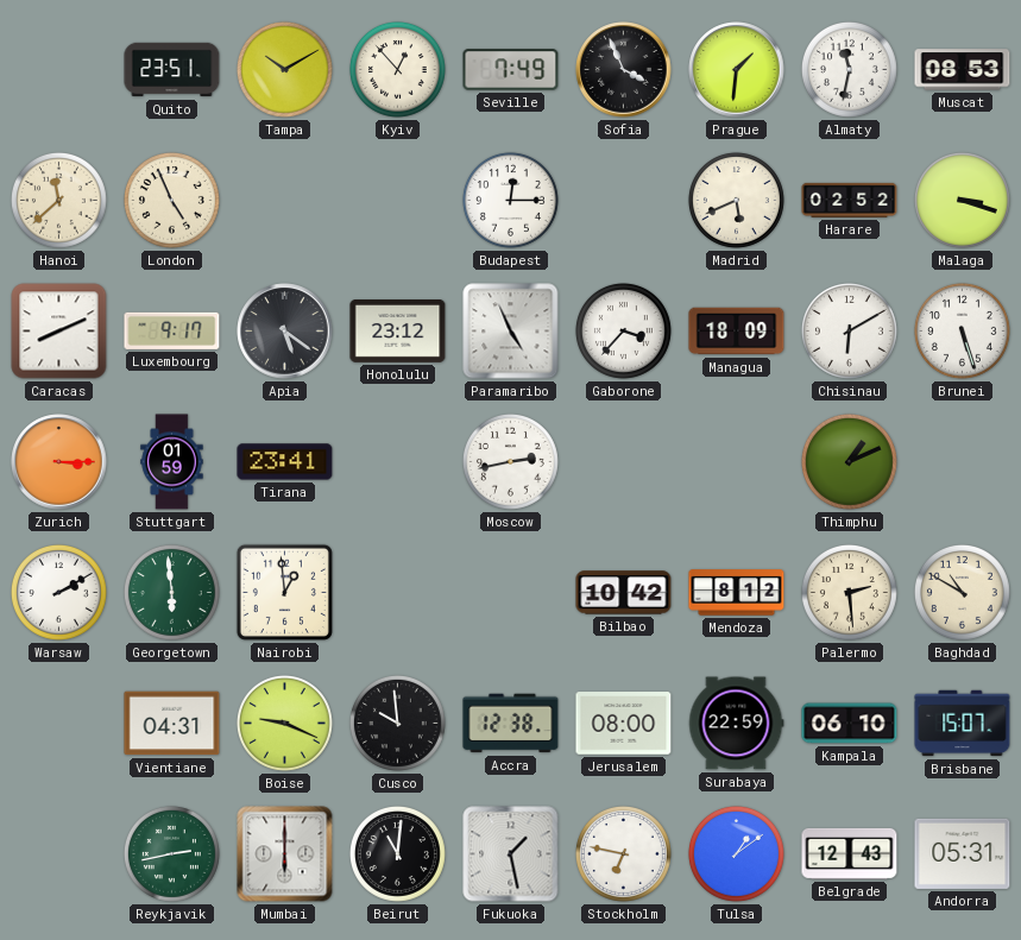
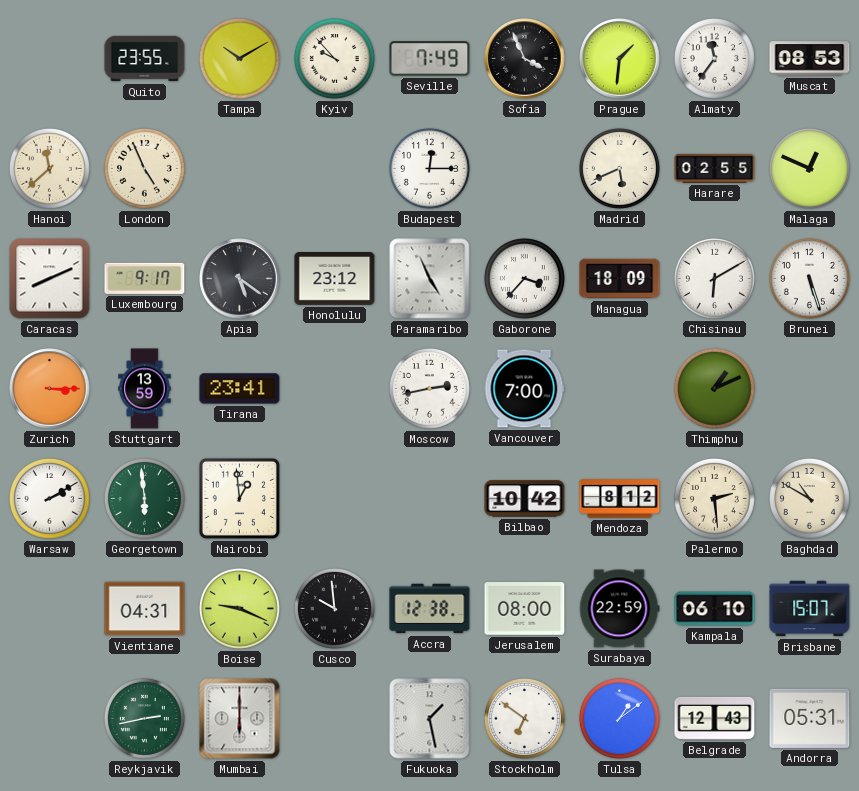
Quito: 23:51 -> 23:55 (145, 59)
Kyiv: 12:53 -> 9:53 (334, 58)
Almaty: 11:32 -> 11:36 (714, 58)
Harare: 02:52 -> 02:55 (715, 168)
Malaga: 3:18 -> 12:49 (809, 168)
Stuttgart: 01:59 -> 13:59 (145, 389)
Vancouver: none -> 7:00 (524, 389)
Beirut: 11:01 -> none (397, 853)
Stockholm: 6:47 -> 6:51 (524, 718)
